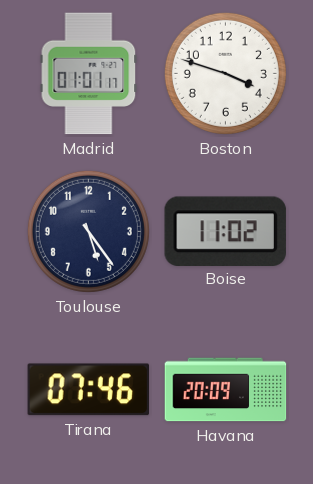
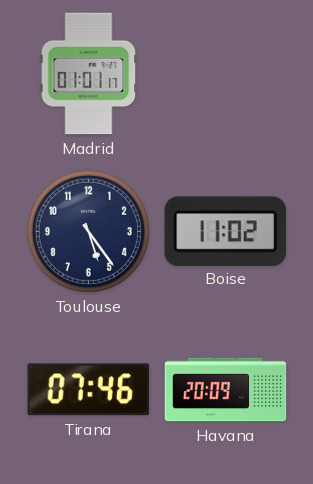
Boston: 3:48 -> none (225, 73)
